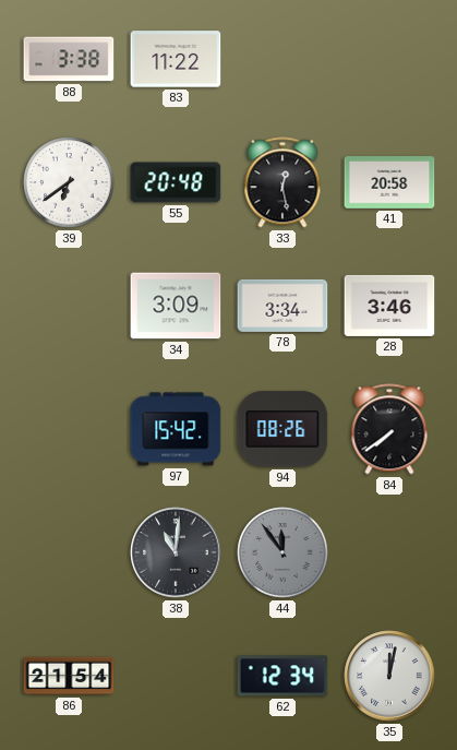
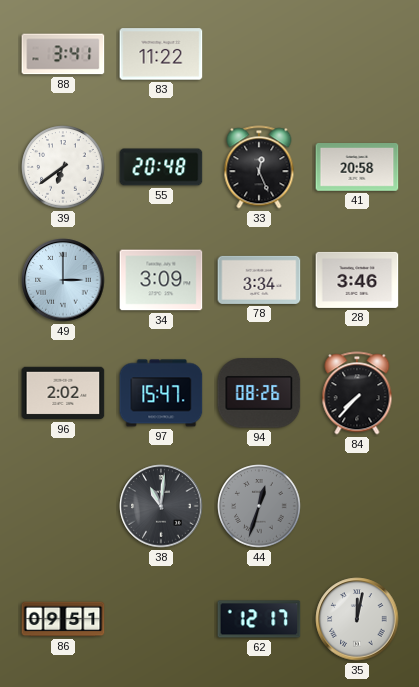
88: 3:38 -> 3:41 (63, 54)
33: 12:28 -> 12:26 (259, 167)
49: none -> 3:00 (63, 280)
96: none -> 2:02 (63, 393)
97: 15:42 -> 15:47 (161, 393)
84: 7:39 -> 7:37 (357, 393)
44: 11:54 -> 12:33 (259, 506)
86: 21:54 -> 09:51 (63, 619)
62: 12:34 -> 12:17 (259, 619)
